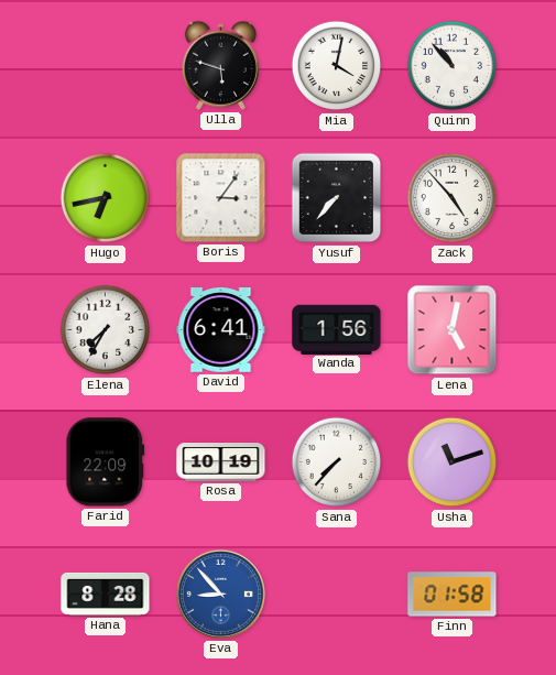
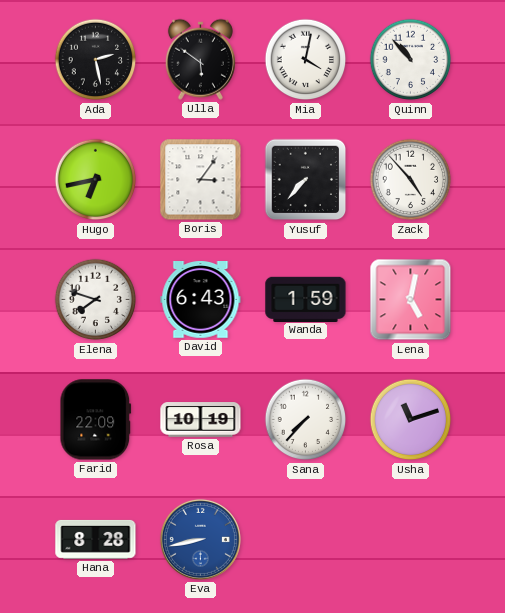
Ada: none -> 2:28 (96, 60)
Ulla: 5:48 -> 5:51 (200, 59)
Elena: 7:35 -> 7:48 (96, 300)
David: 6:41 -> 6:43 (201, 300)
Wanda: 1:56 -> 1:59 (306, 299)
Eva: 8:53 -> 8:43 (200, 539)
Finn: 01:58 -> none (453, 595)
